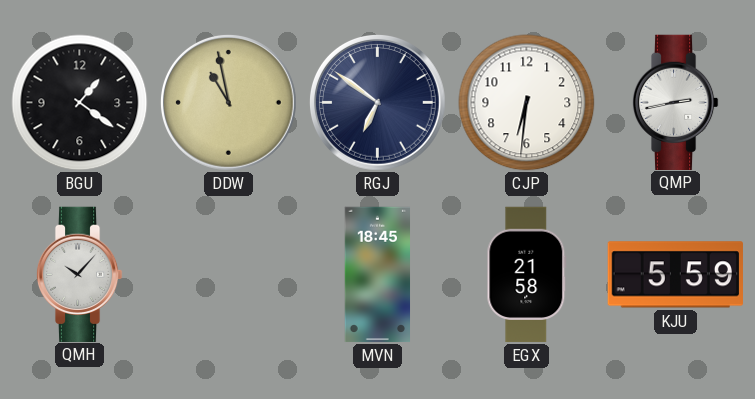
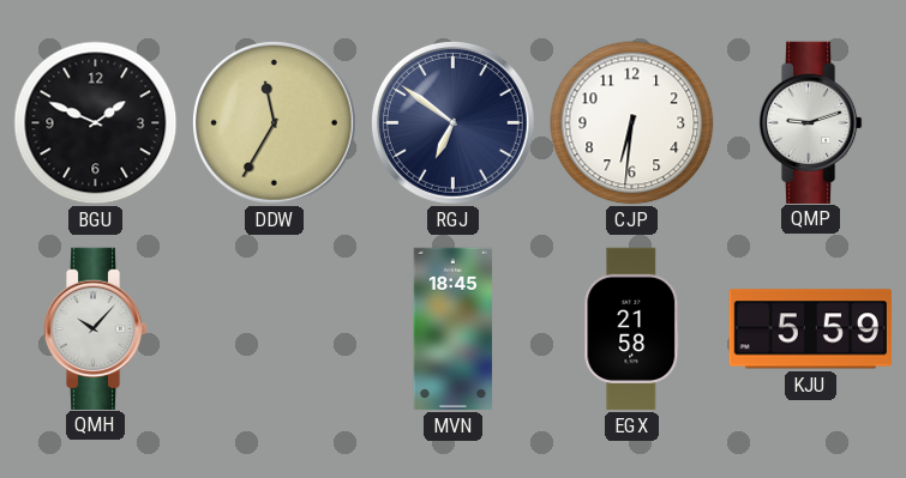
BGU: 1:21 -> 1:49 (96, 123)
DDW: 10:58 -> 11:35 (274, 122)
QMP: 2:43 -> 9:12 (810, 122)
